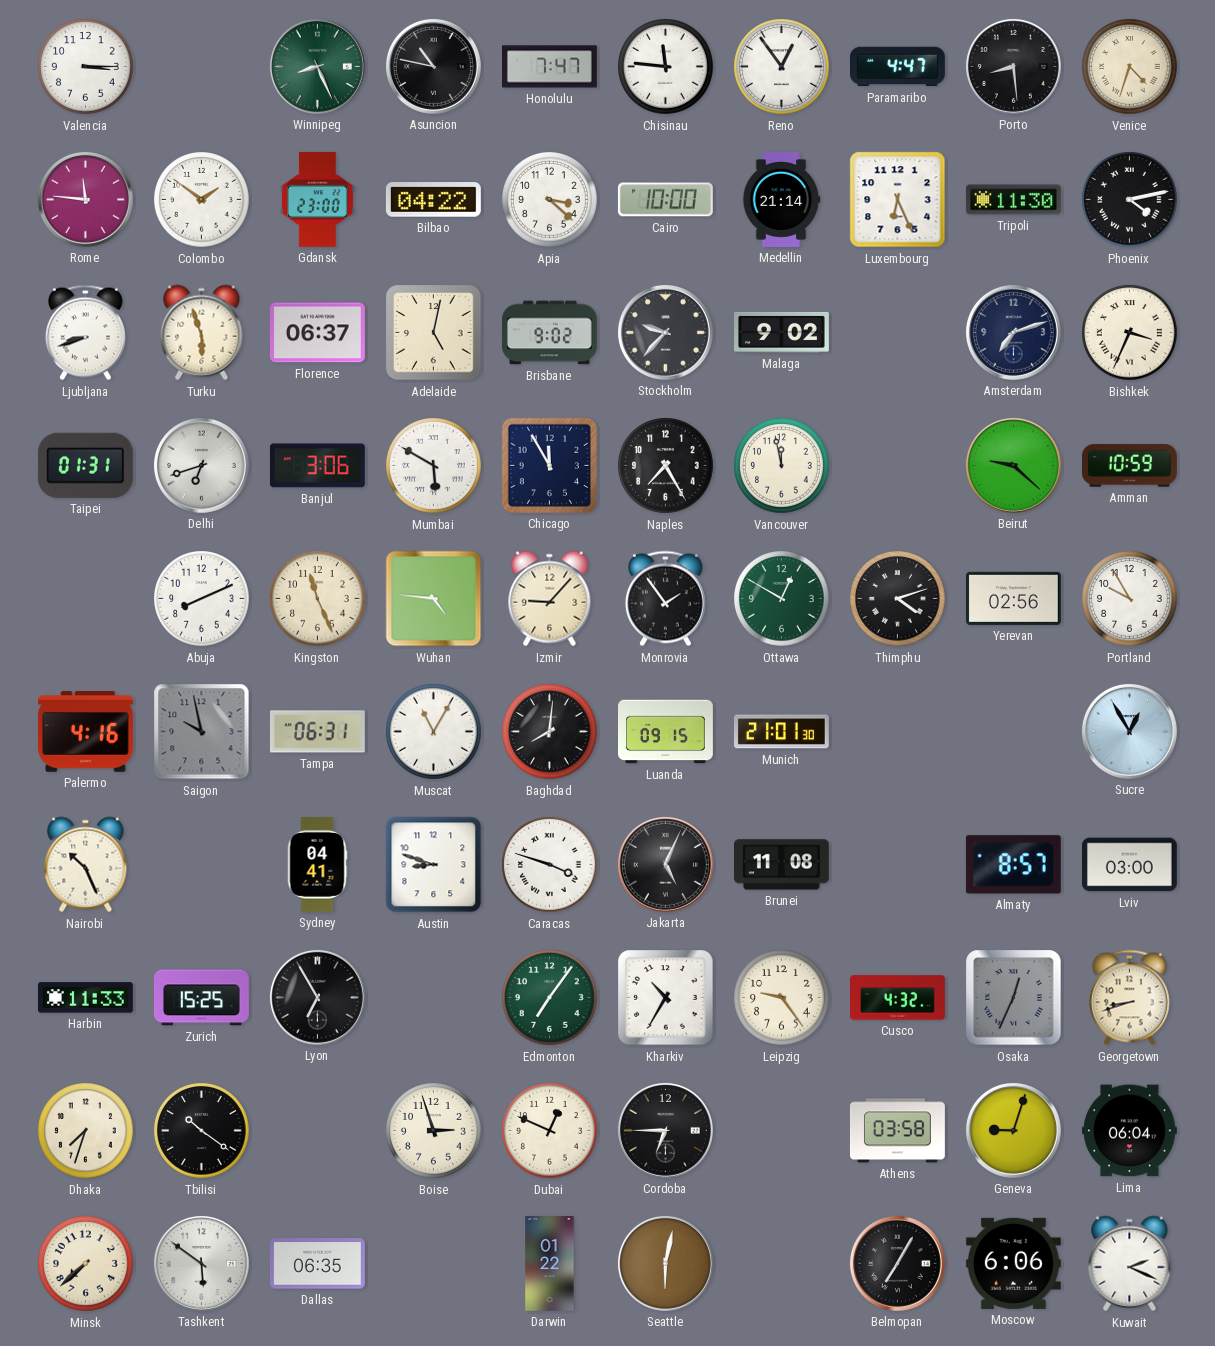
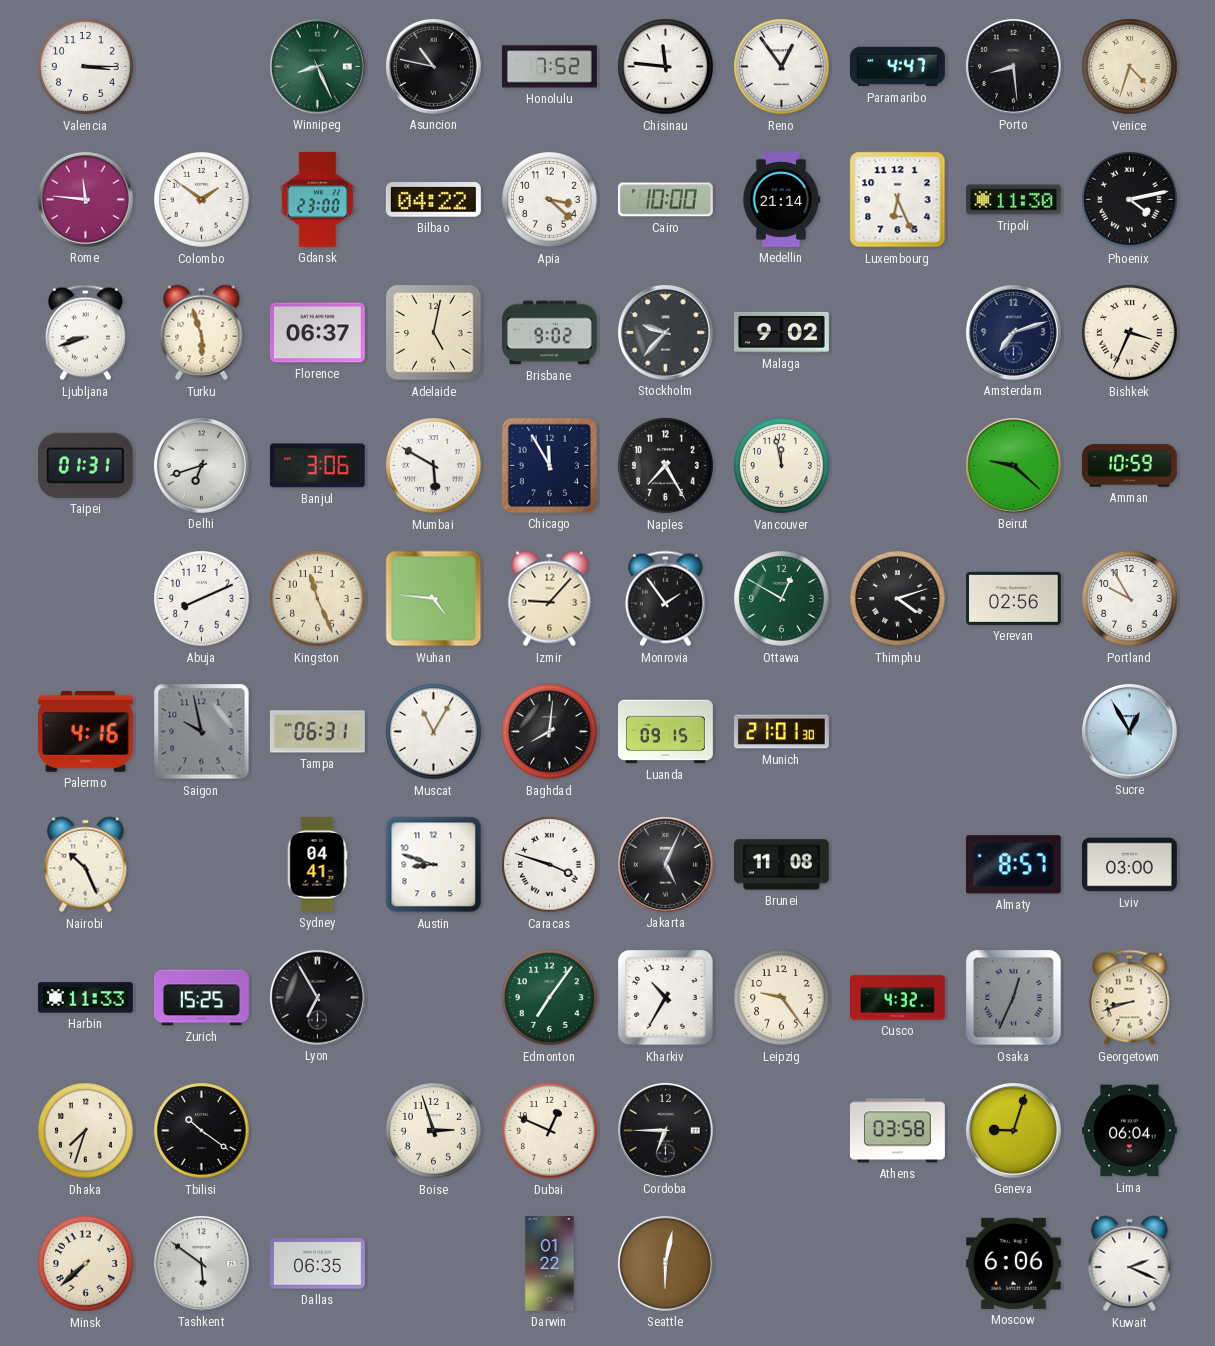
Honolulu: 7:47 -> 7:52 (550, 67)
Belmopan: 7:05 -> none (897, 1263)
